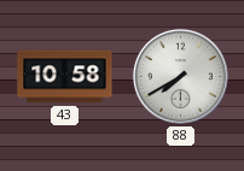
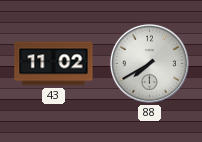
43: 10:58 -> 11:02 (54, 64)
